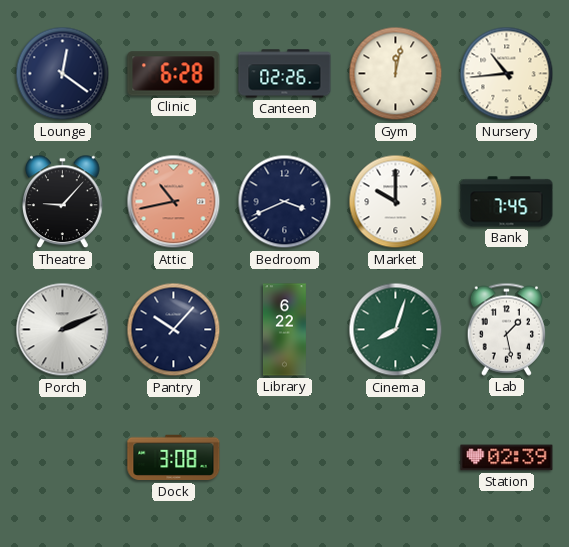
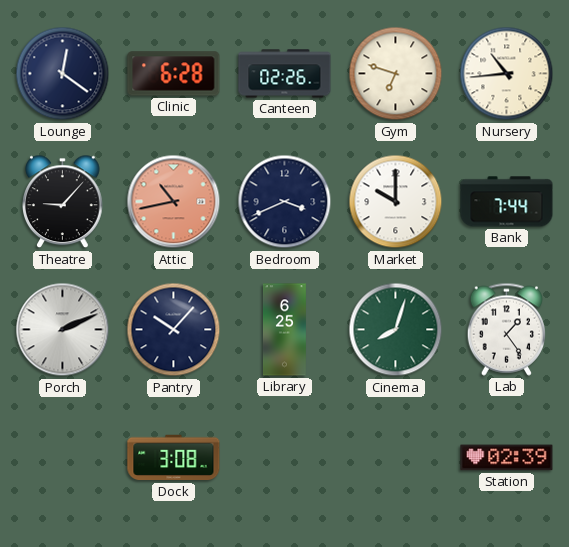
Gym: 12:02 -> 6:48 (396, 74)
Bank: 7:45 -> 7:44 (507, 202)
Library: 6:22 -> 6:25 (284, 330)
Lab: 1:28 -> 1:24 (506, 329)
